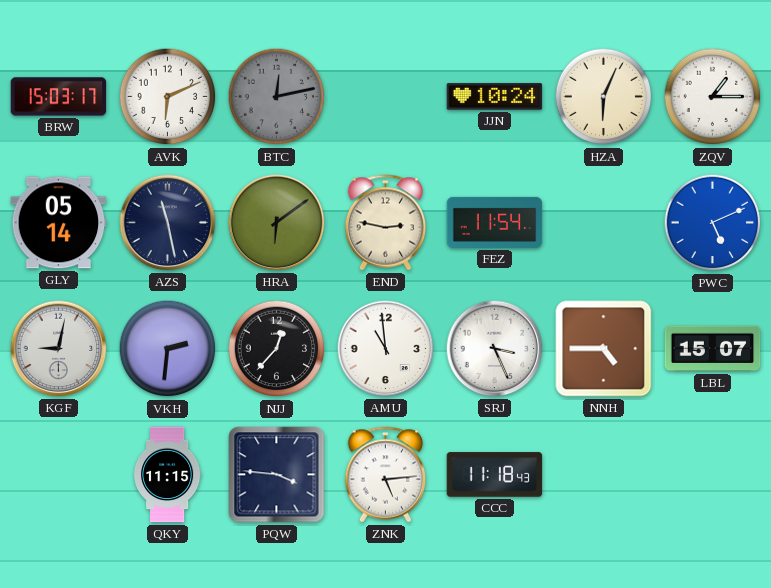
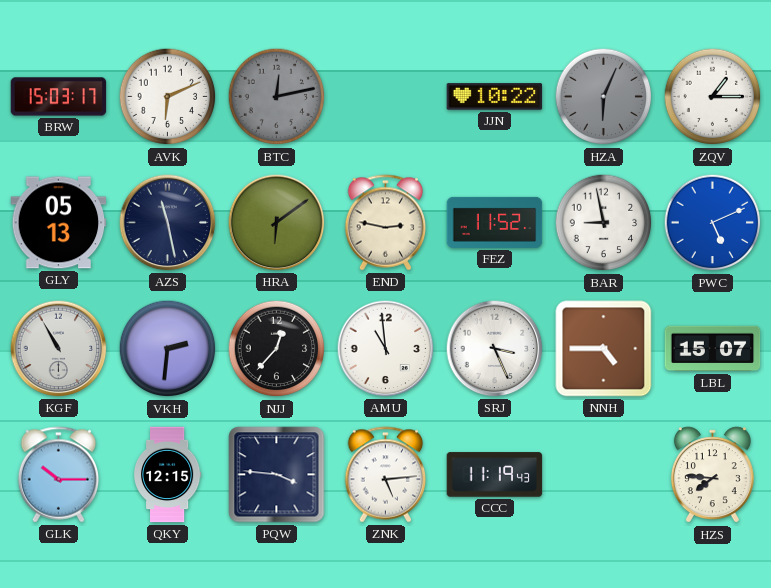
JJN: 10:24 -> 10:22 (495, 97)
HZA dial: cream -> grey (604, 97)
GLY: 05:14 -> 05:13 (59, 223)
FEZ: 11:54 -> 11:52 (495, 222)
BAR: none -> 8:58 (604, 223)
KGF: 9:02 -> 10:55 (59, 349)
GLK: none -> 10:15 (59, 475)
QKY: 11:15 -> 12:15 (167, 475)
CCC: 11:18 -> 11:19 (495, 475)
HZS: none -> 7:46 (712, 475)
